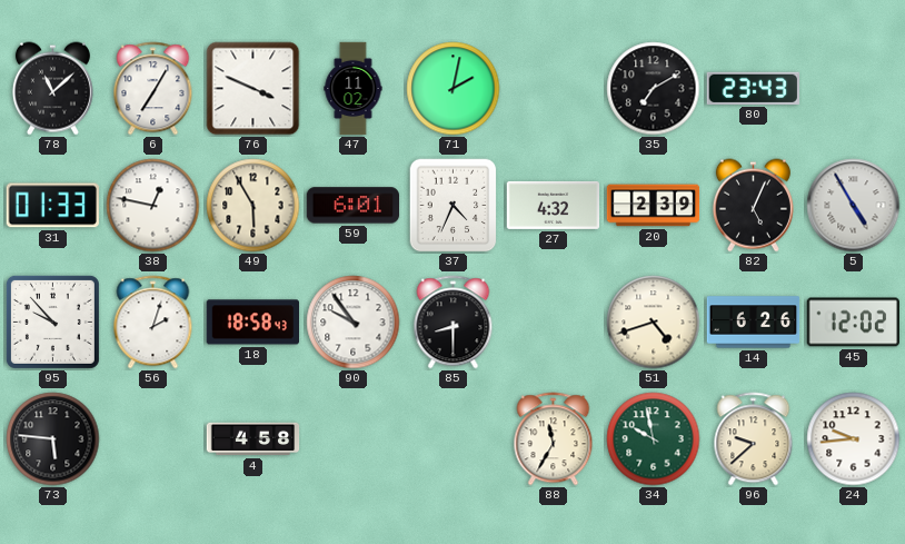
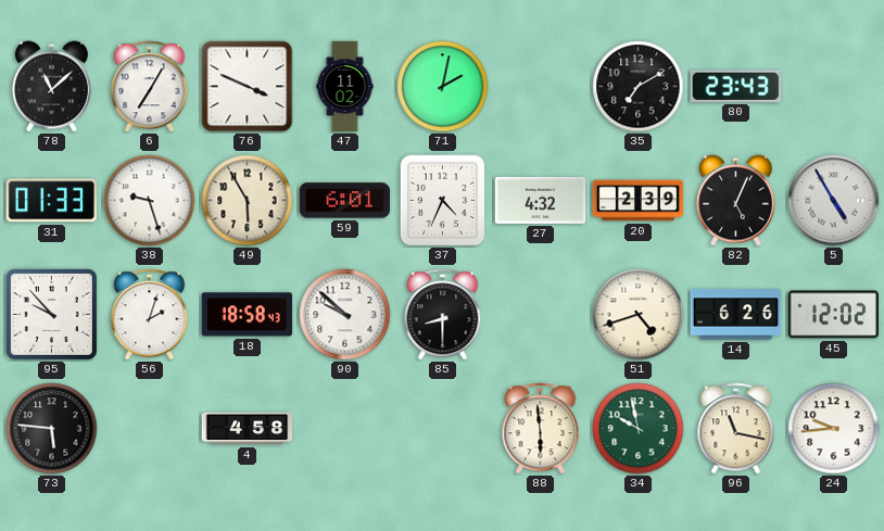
38: 12:47 -> 9:27 (150, 201)
90: 9:54 -> 9:52 (345, 315)
88: 11:35 -> 5:59 (541, 429)
96: 9:38 -> 11:17 (736, 429)
